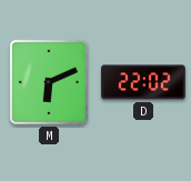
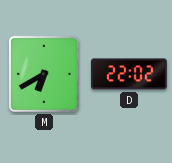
M: 6:11 -> 6:40 (44, 74)
